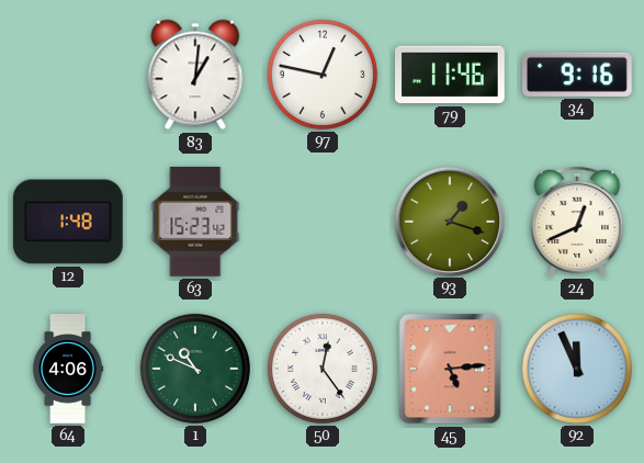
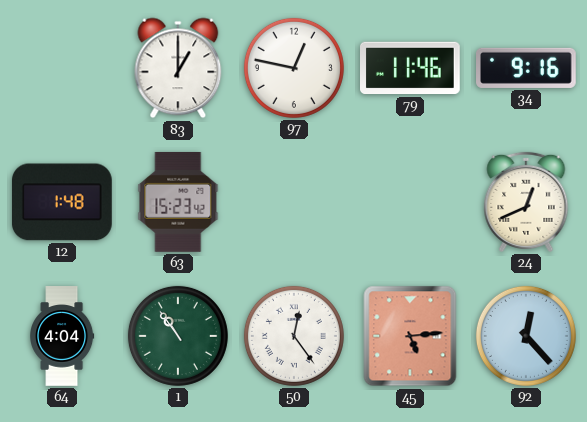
83: 1:01 -> 1:00 (178, 68)
93: 1:18 -> none (449, 221)
64: 4:06 -> 4:04 (63, 336)
1: 10:49 -> 10:54 (178, 336)
92: 11:56 -> 12:23 (526, 336)
